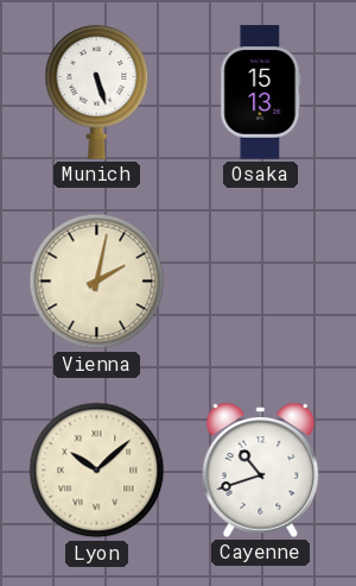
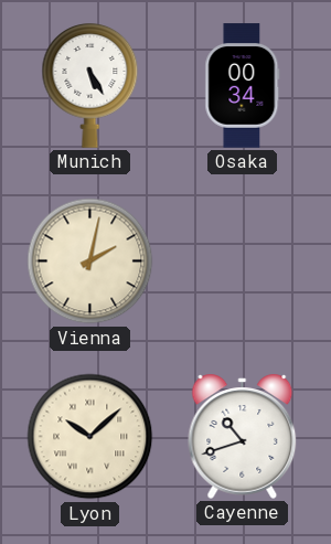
Munich: 5:27 -> 5:25 (90, 86)
Osaka: 15:13 -> 00:34 (243, 86)
